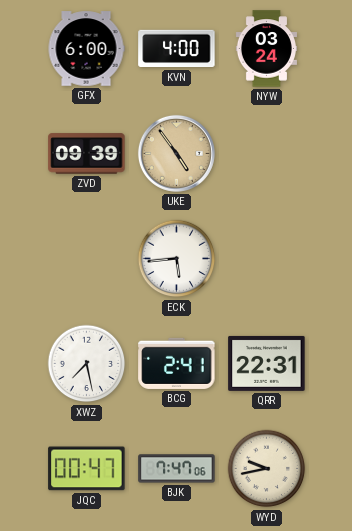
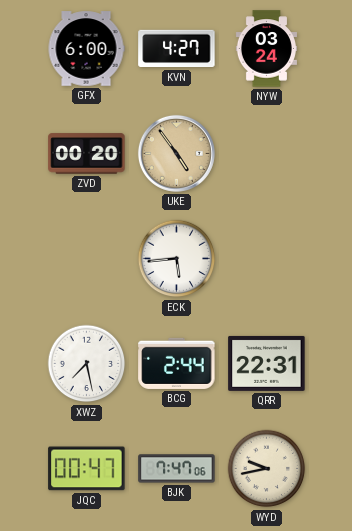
KVN: 4:00 -> 4:27 (177, 49)
ZVD: 09:39 -> 00:20 (87, 154)
BCG: 2:41 -> 2:44 (177, 363)
